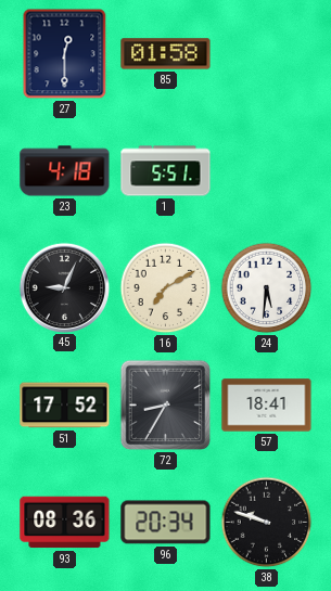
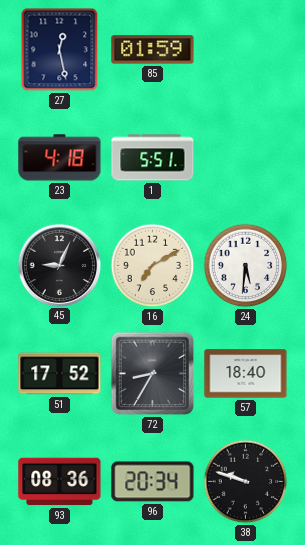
27: 12:30 -> 12:28 (60, 50)
85: 01:58 -> 01:59 (153, 50)
57: 18:41 -> 18:40 (246, 374)
